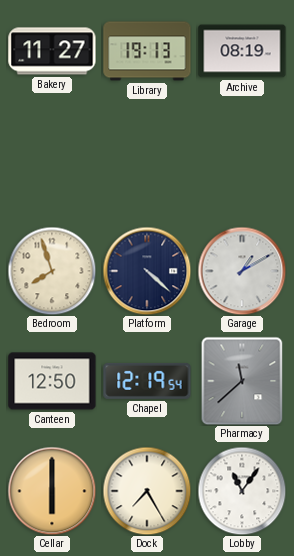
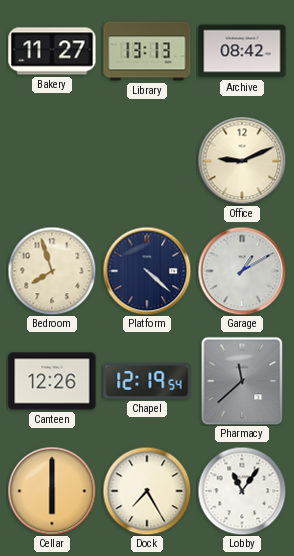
Library: 19:13 -> 13:13 (147, 51)
Archive: 08:19 -> 08:42 (242, 51)
Office: none -> 9:11 (242, 161)
Canteen: 12:50 -> 12:26 (52, 381)
